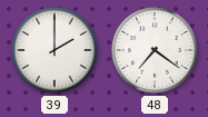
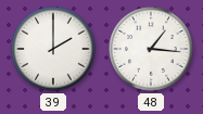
48: 7:21 -> 1:16 (151, 49)
